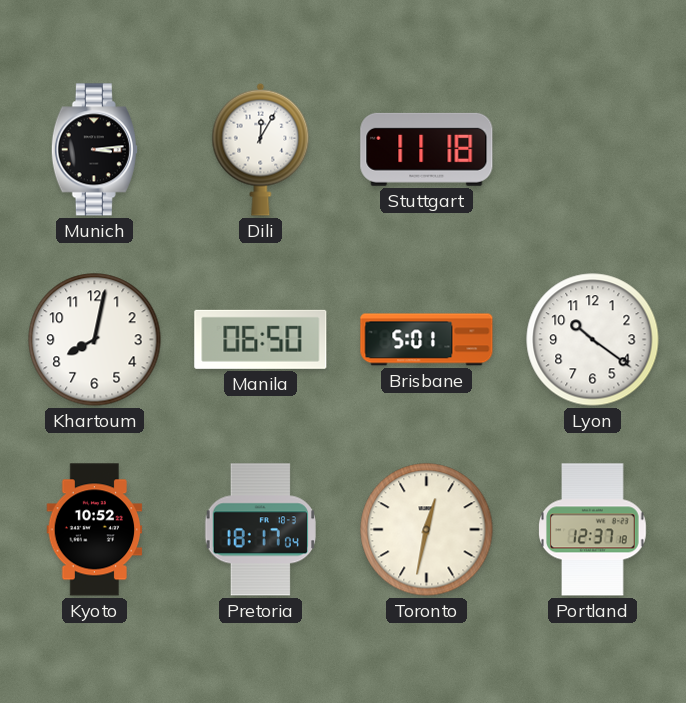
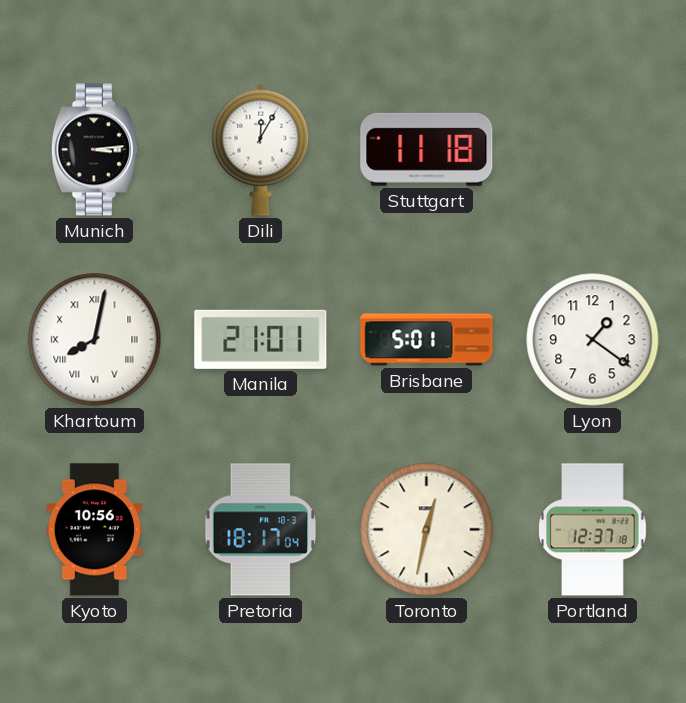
Khartoum numerals: Arabic -> Roman (95, 340)
Manila: 06:50 -> 21:01 (261, 339)
Lyon: 10:21 -> 1:21 (593, 340)
Kyoto: 10:52 -> 10:56 (95, 530)
